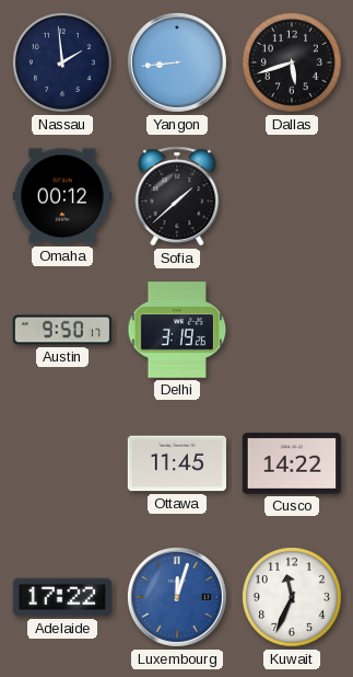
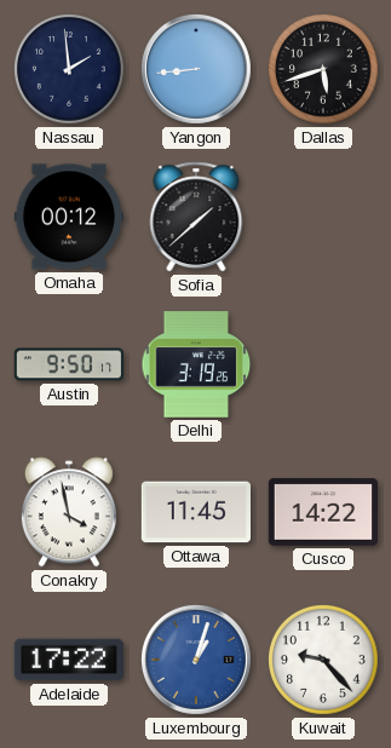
Conakry: none -> 3:58 (69, 512)
Luxembourg: 12:03 -> 1:03 (196, 660)
Kuwait: 11:34 -> 9:23 (324, 661)
